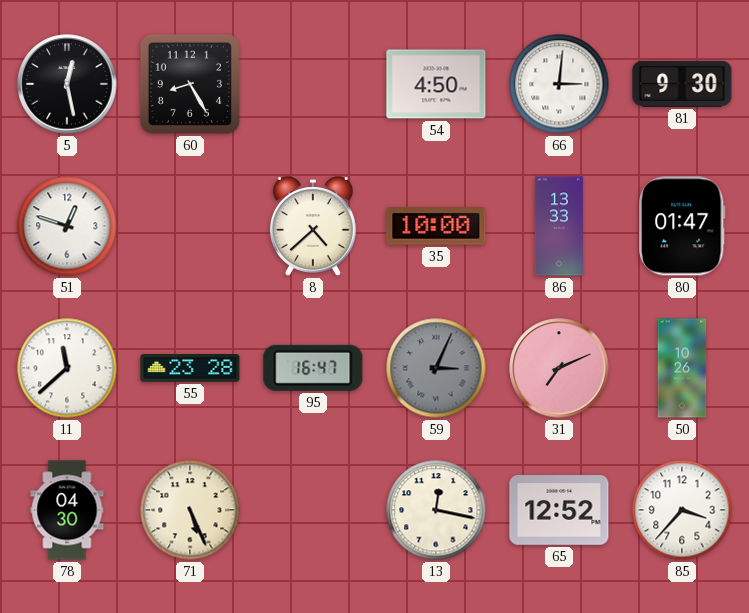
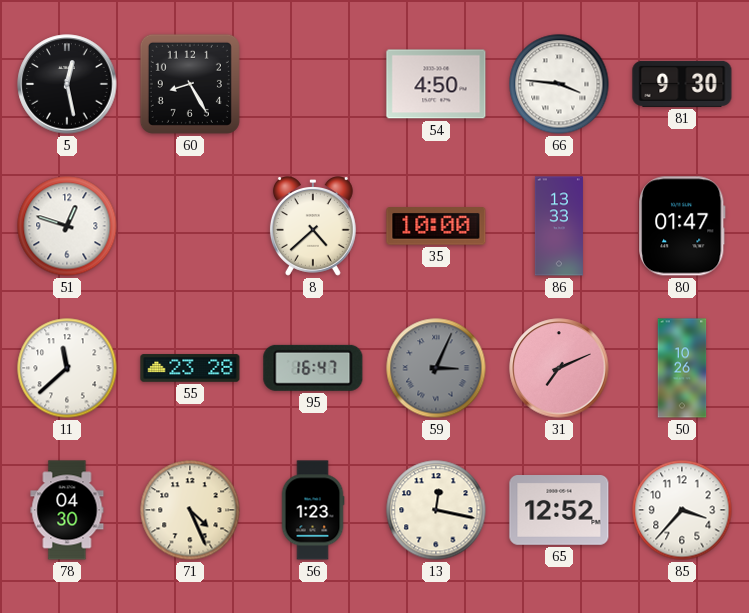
66: 3:01 -> 3:46 (559, 84)
71: 5:26 -> 4:26 (190, 510)
56: none -> 1:23 (313, 510)
